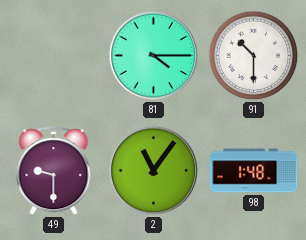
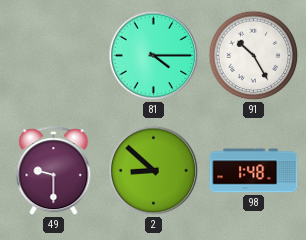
91: 10:30 -> 10:25 (254, 56)
2: 11:06 -> 8:52 (154, 171)
